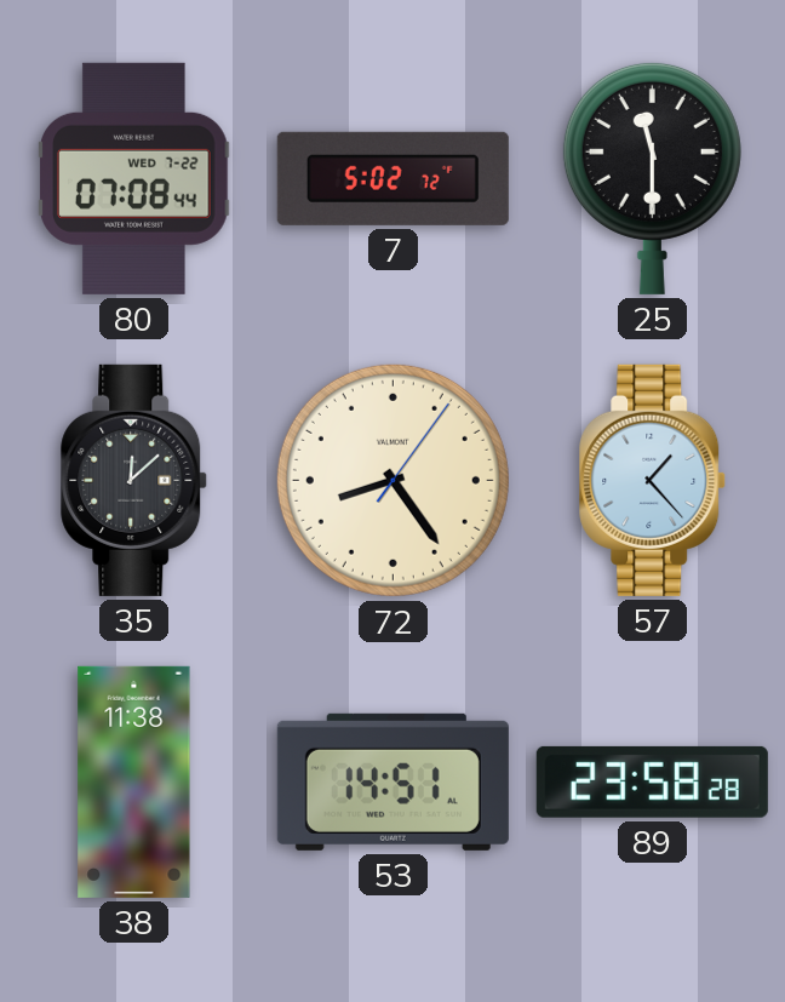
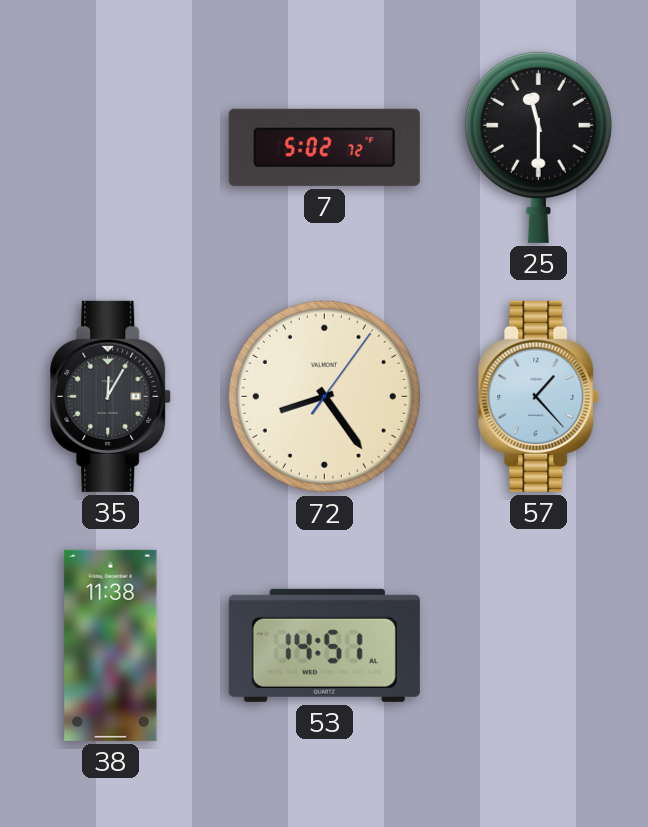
80: 07:08 -> none (134, 178)
35: 12:08 -> 12:05 (111, 396)
89: 23:58 -> none (652, 781)
